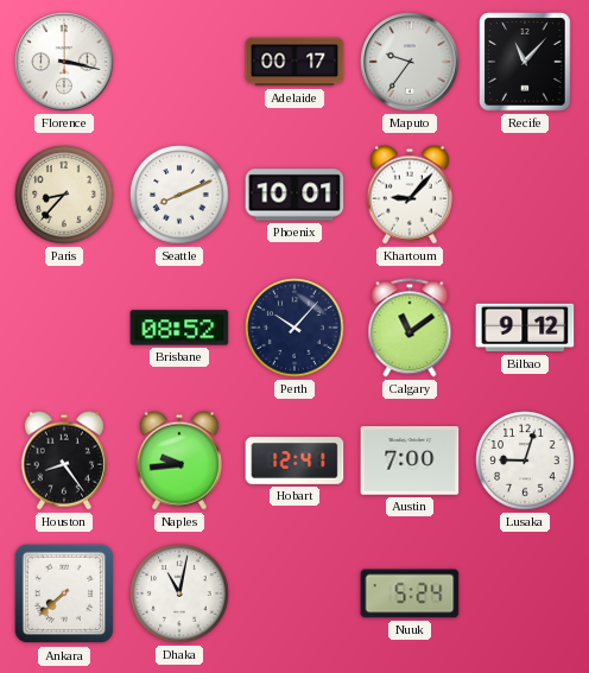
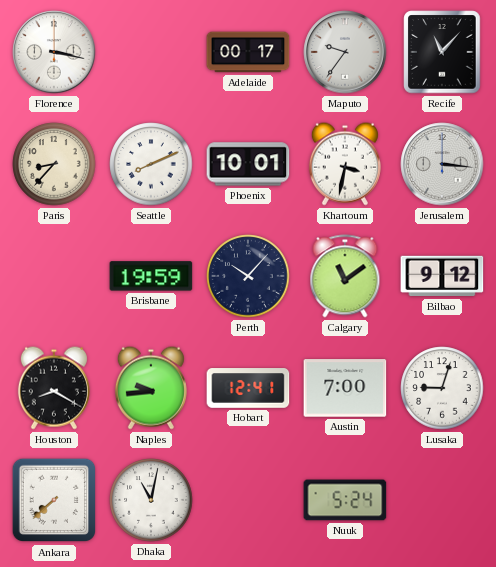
Khartoum: 9:07 -> 3:32 (345, 164)
Jerusalem: none -> 3:16 (442, 164)
Brisbane: 08:52 -> 19:59 (151, 276)
Houston: 8:24 -> 8:20 (54, 388)
